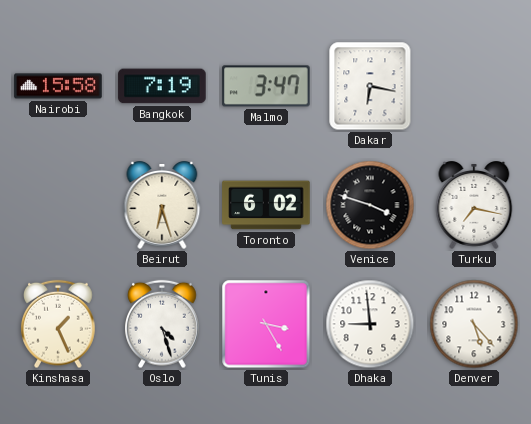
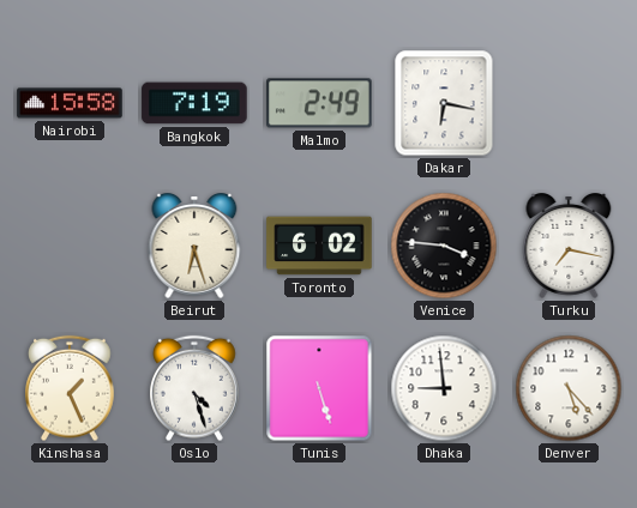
Malmo: 3:47 -> 2:49 (319, 103)
Venice: 3:48 -> 3:46 (444, 246)
Tunis: 3:25 -> 5:27 (319, 388)
